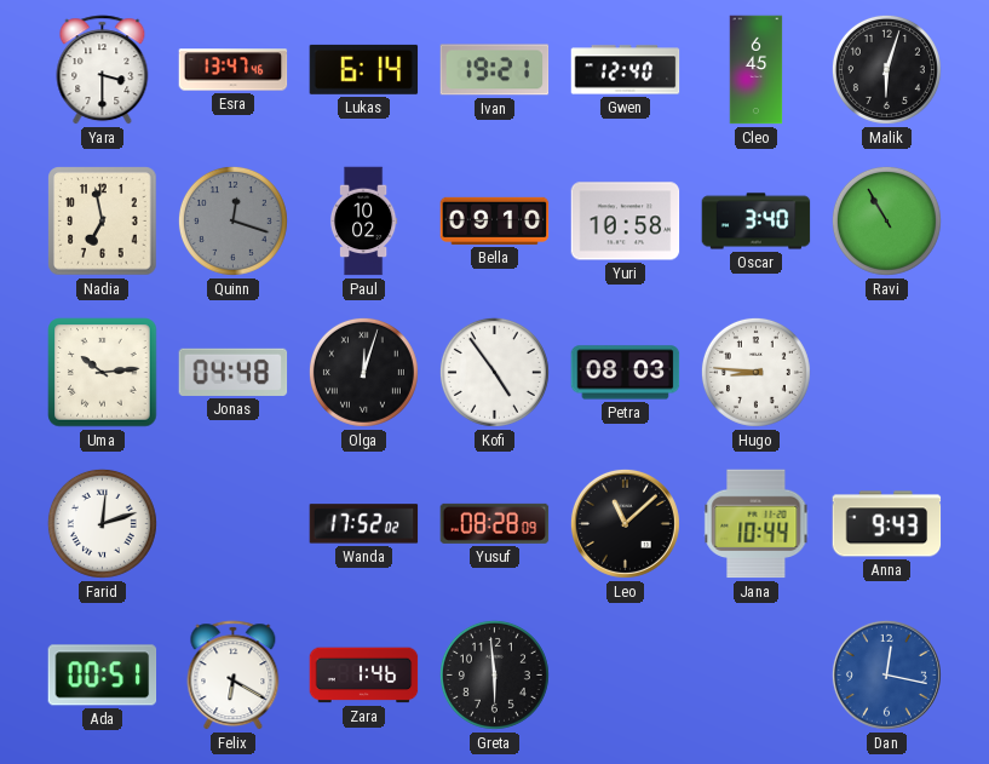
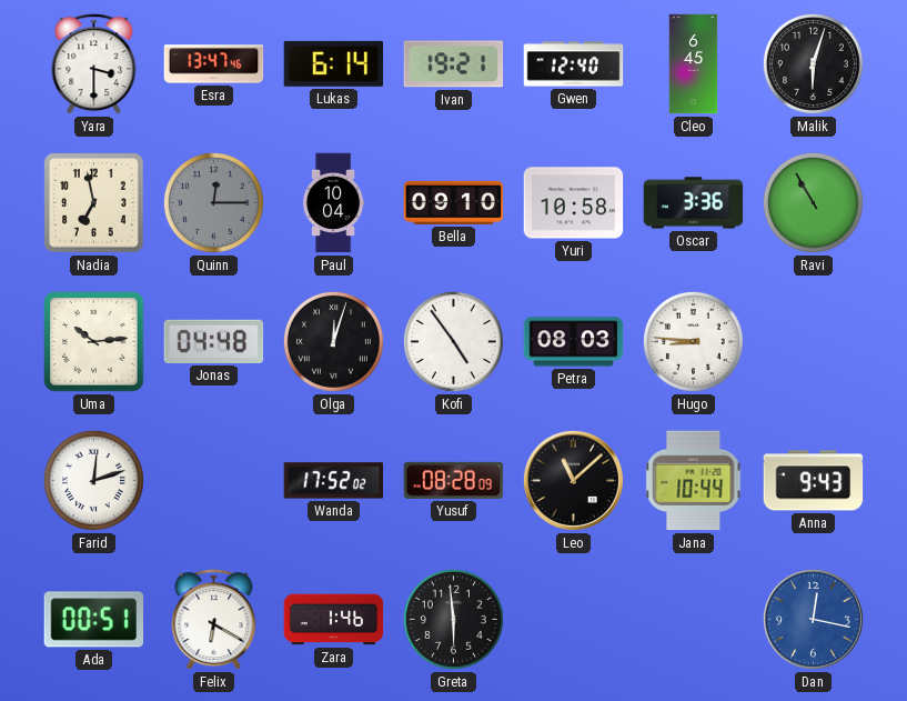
Quinn: 12:18 -> 12:15 (213, 202)
Paul: 10:02 -> 10:04 (333, 203)
Oscar: 3:40 -> 3:36 (694, 203)
